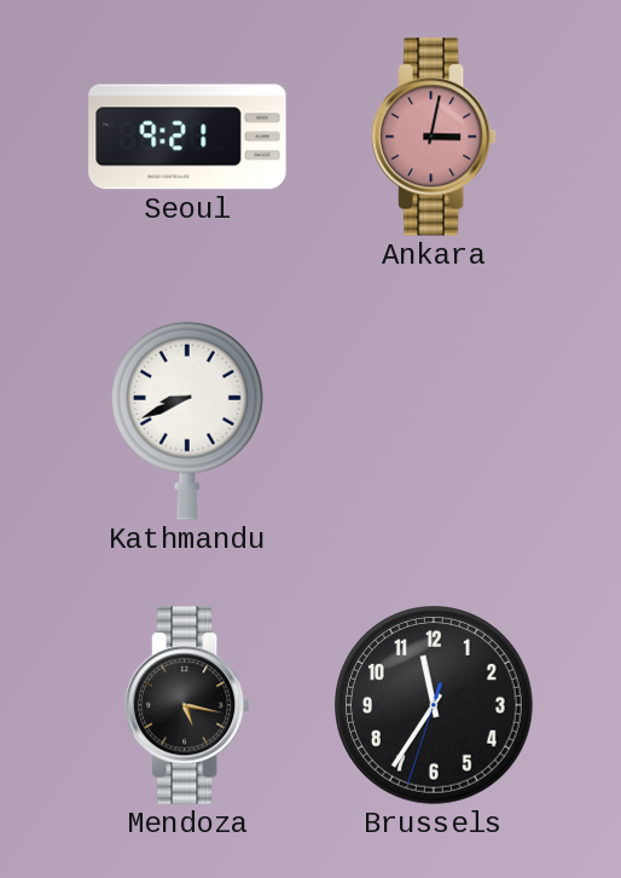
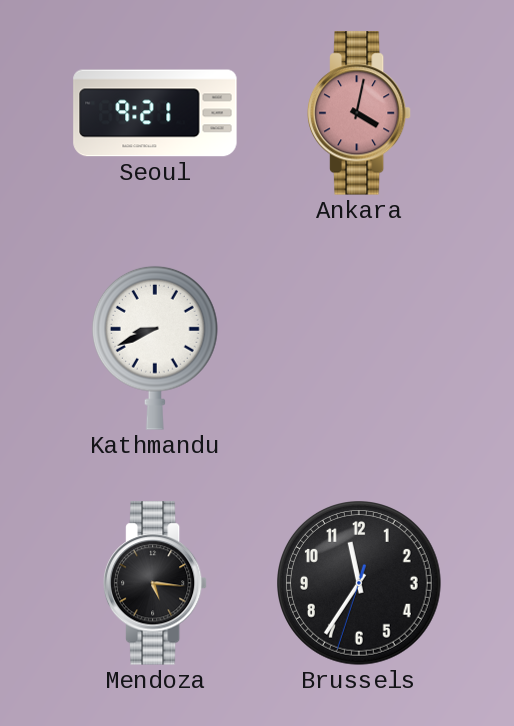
Ankara: 3:02 -> 4:02 (359, 113)
Mendoza: 5:17 -> 5:16 (155, 583)
